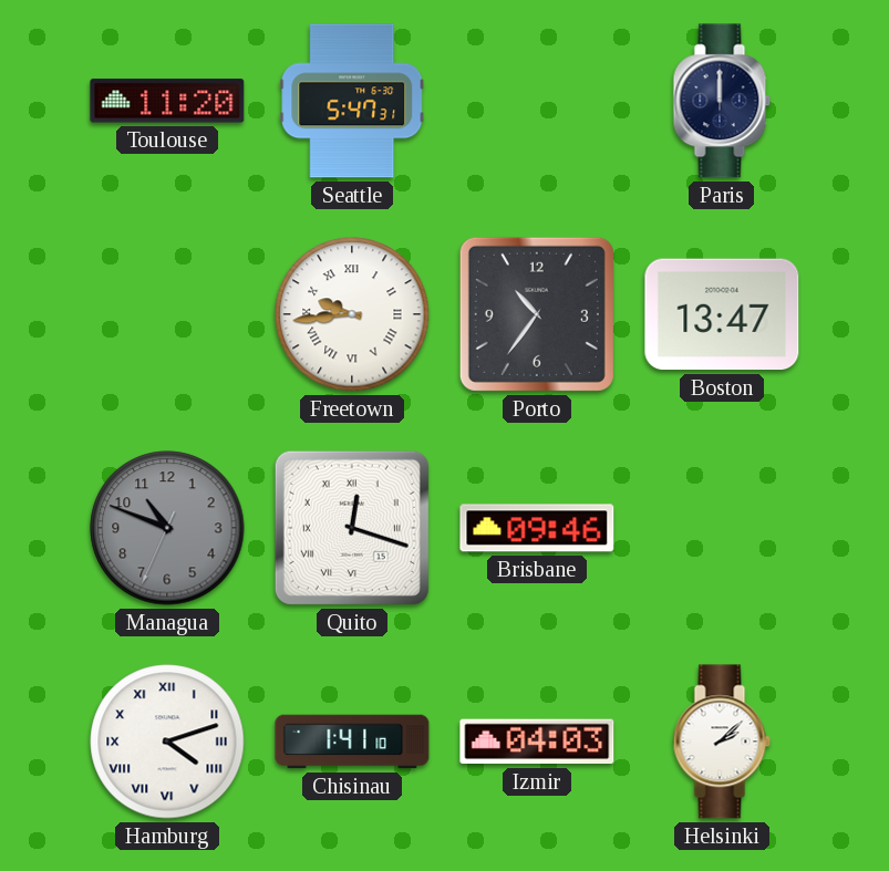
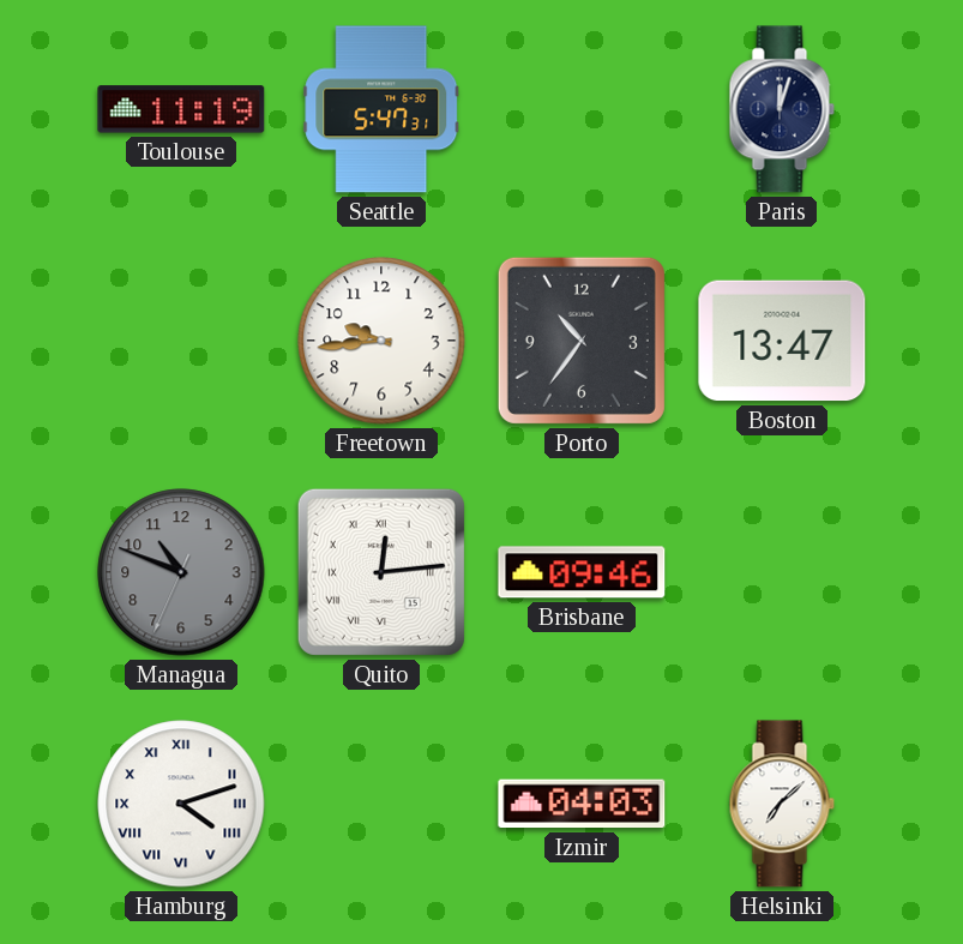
Toulouse: 11:20 -> 11:19 (181, 109)
Paris: 12:00 -> 12:03 (782, 109)
Freetown numerals: Roman -> Arabic (381, 341)
Quito: 12:18 -> 12:14 (381, 572)
Chisinau: 1:41 -> none (352, 742)
Helsinki: 2:08 -> 7:08 (782, 804)
